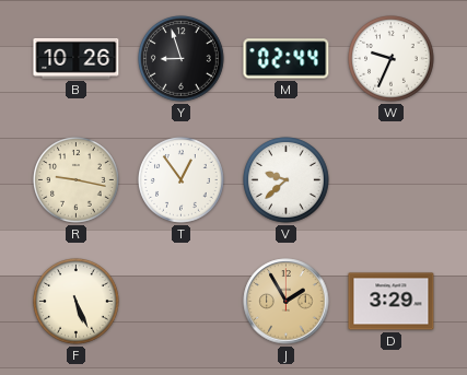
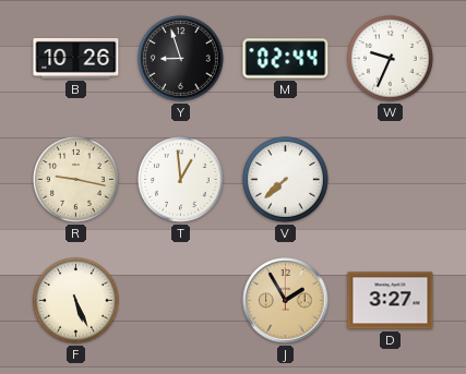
T: 12:54 -> 12:59 (181, 180)
V: 9:38 -> 7:38 (286, 180)
D: 3:29 -> 3:27 (391, 301)
